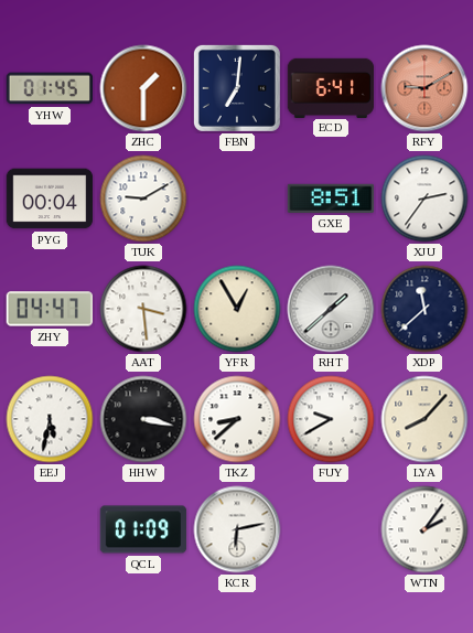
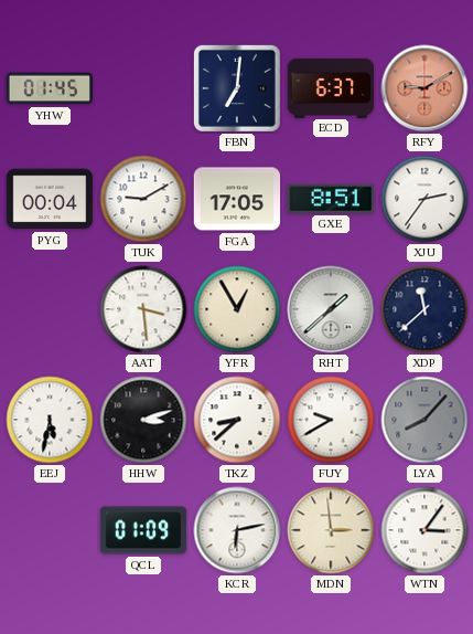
ZHC: 1:30 -> none (143, 88)
ECD: 6:41 -> 6:37 (331, 87)
FGA: none -> 17:05 (237, 199)
ZHY: 04:47 -> none (49, 309)
HHW: 3:17 -> 3:12 (143, 420)
LYA dial: cream -> grey (424, 420)
MDN: none -> 2:59 (331, 530)
WTN: 2:06 -> 3:06 (424, 530)
